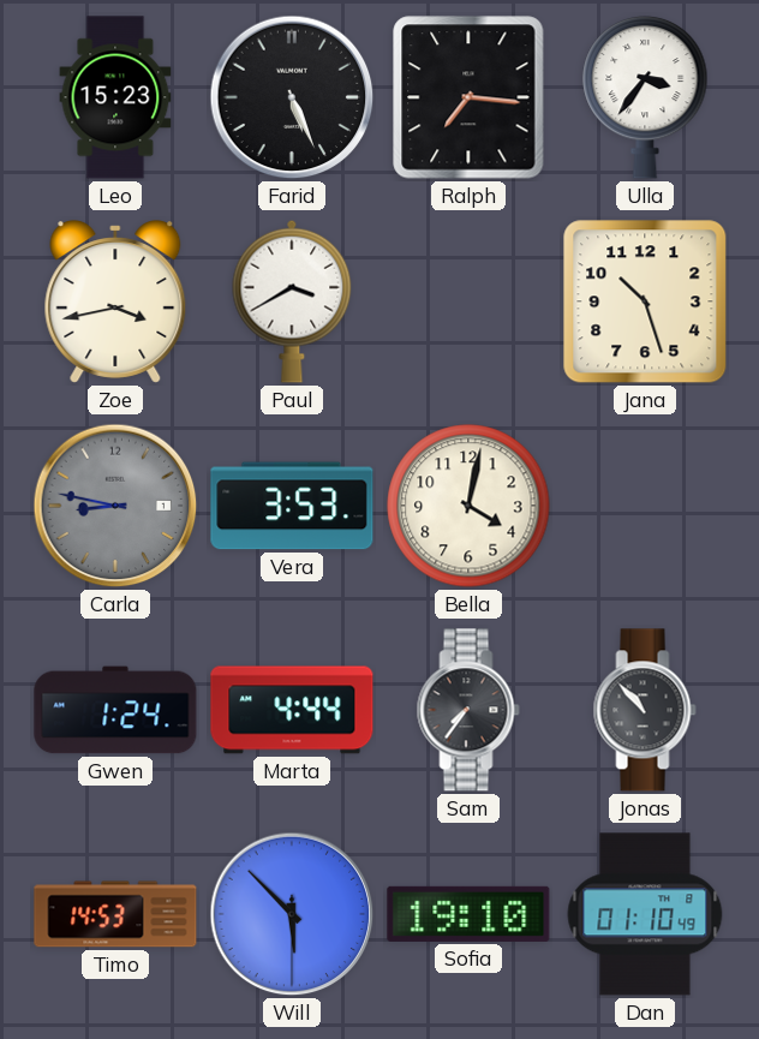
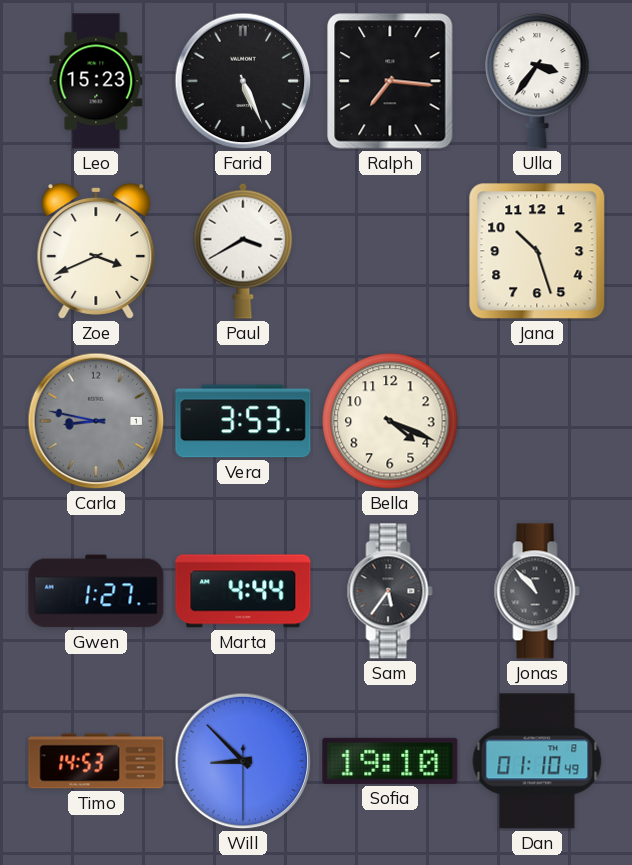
Zoe: 3:43 -> 3:41 (96, 251)
Bella: 4:02 -> 4:19 (390, 421)
Gwen: 1:24 -> 1:27 (96, 591)
Sam: 7:36 -> 5:36 (390, 591)
Will: 5:52 -> 8:52 (243, 761)
